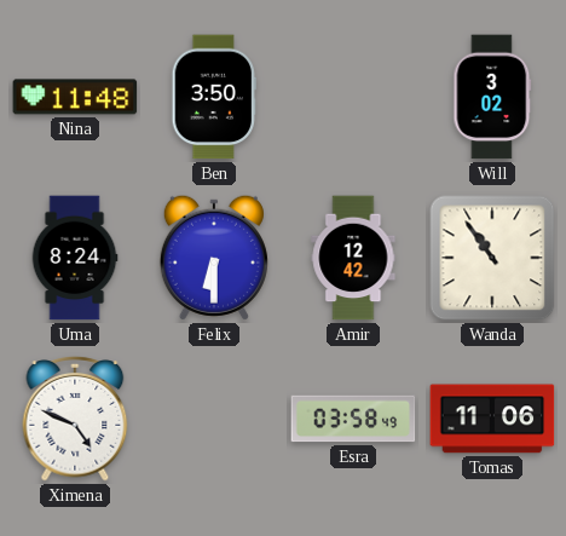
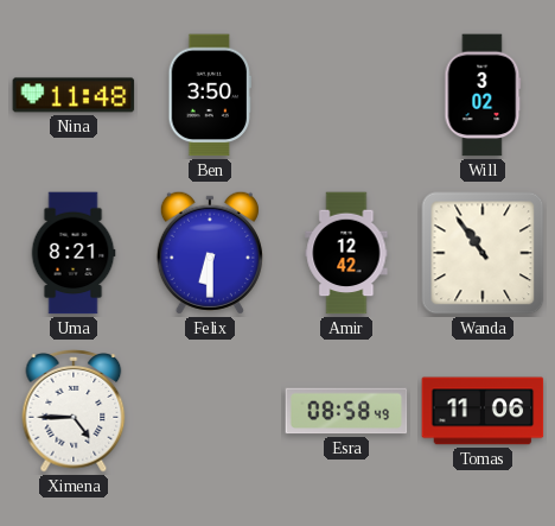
Uma: 8:24 -> 8:21 (74, 253)
Ximena: 4:49 -> 4:45 (74, 412)
Esra: 03:58 -> 08:58 (346, 411)
